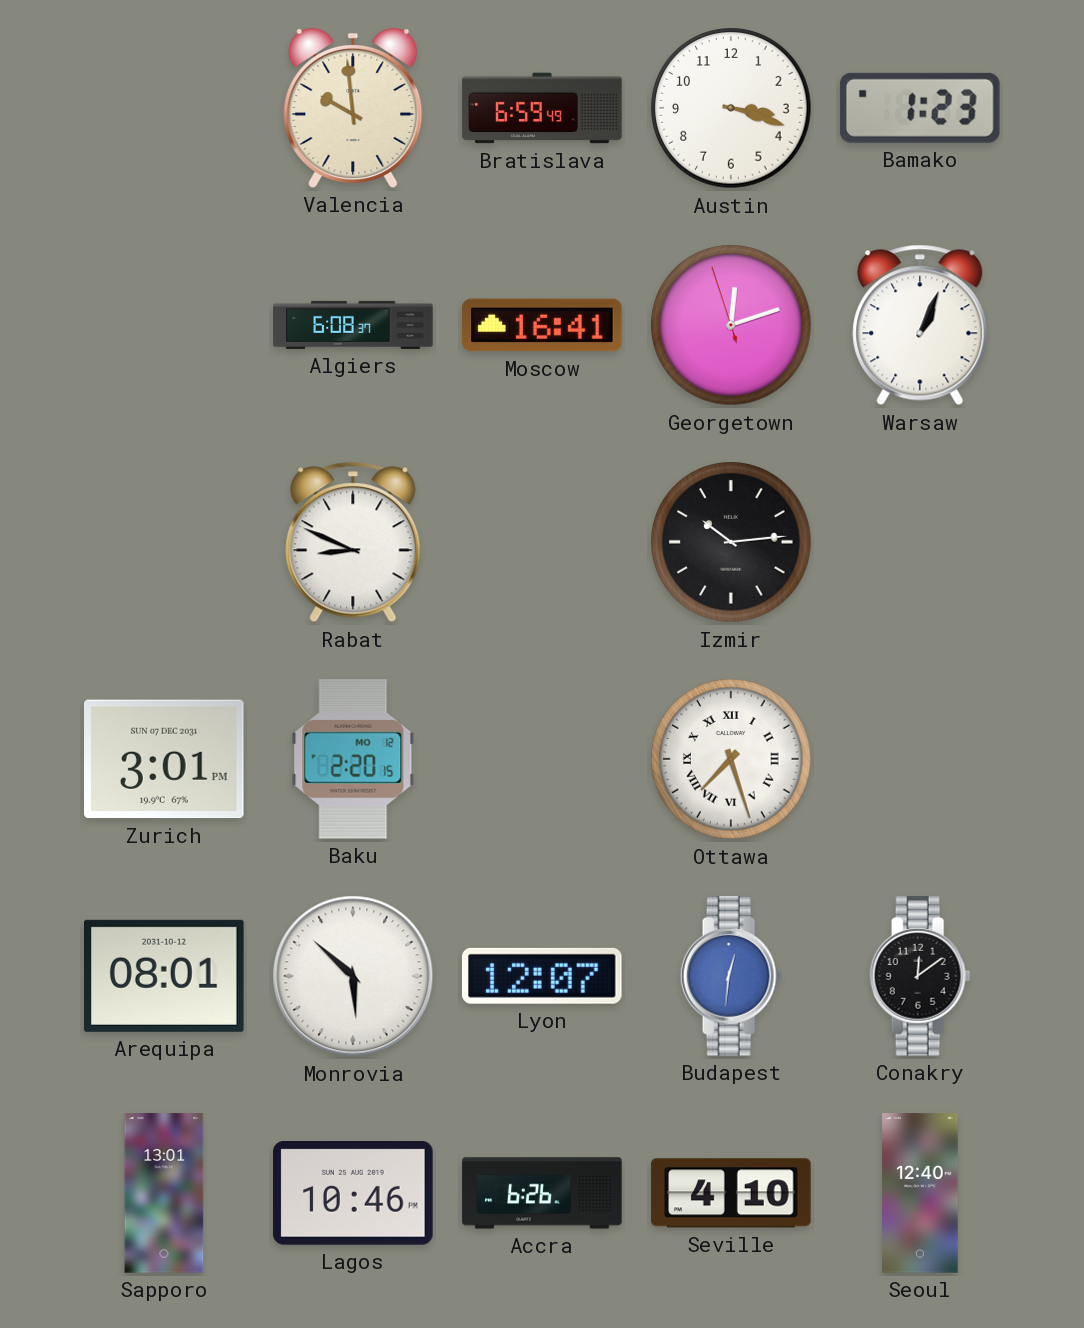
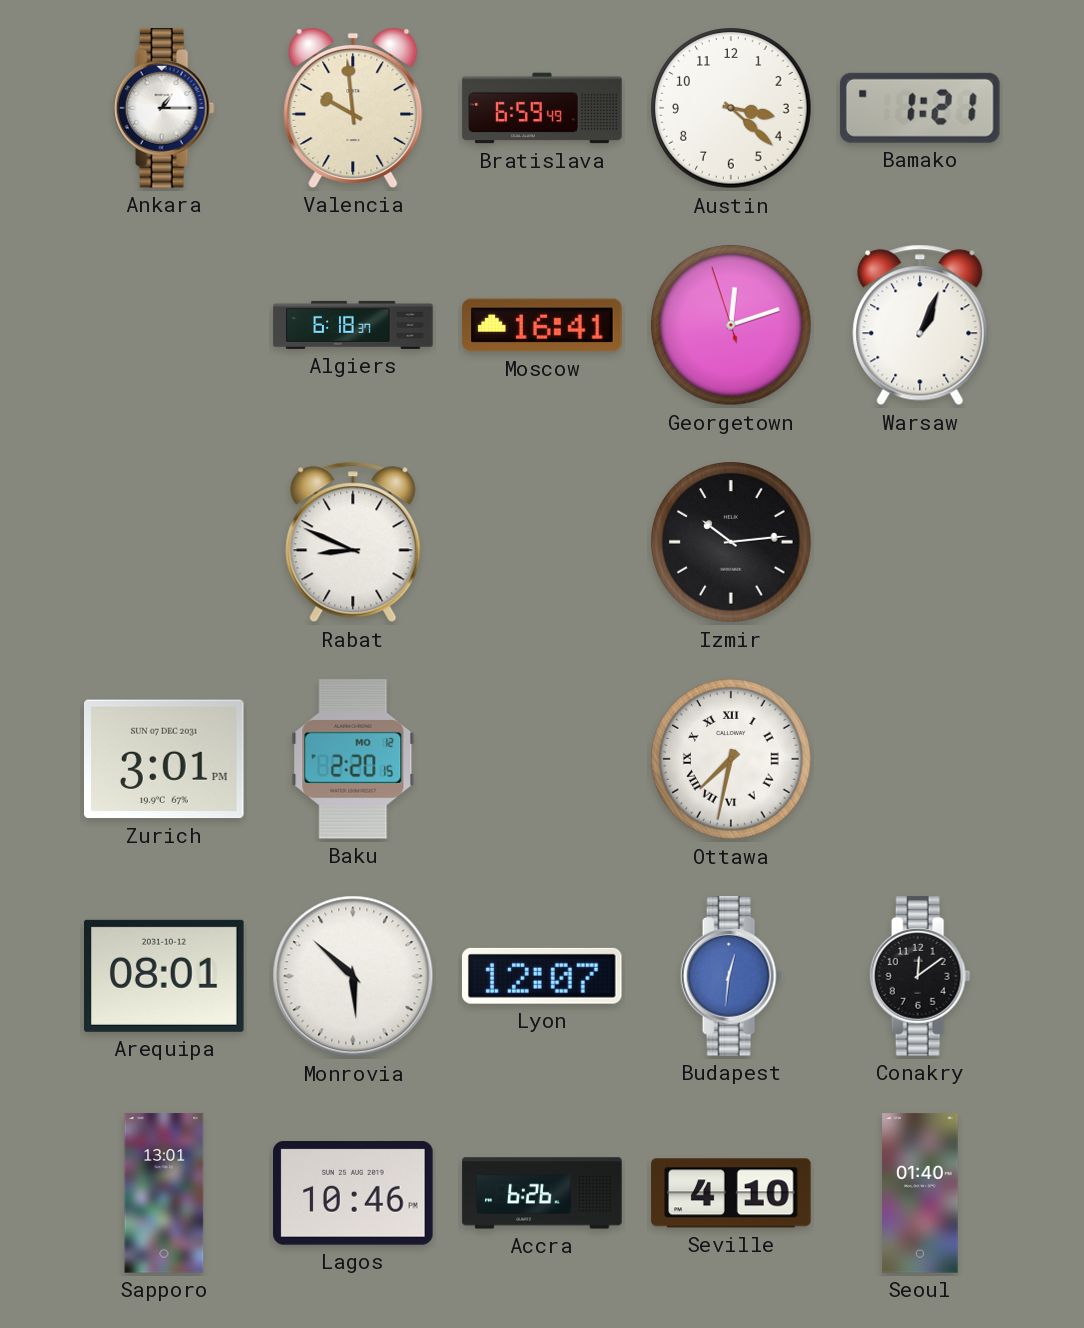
Ankara: none -> 1:15 (164, 108)
Austin: 3:18 -> 3:22 (731, 108)
Bamako: 1:23 -> 1:21 (920, 108)
Algiers: 6:08 -> 6:18 (353, 325)
Ottawa: 7:27 -> 7:32 (731, 759)
Seoul: 12:40 -> 01:40 (920, 1193)
